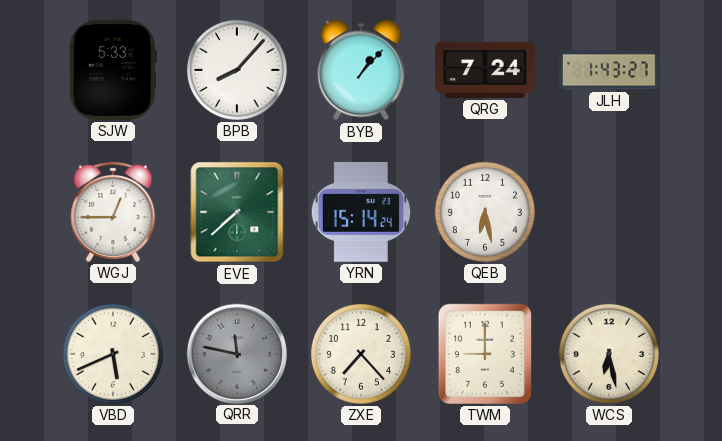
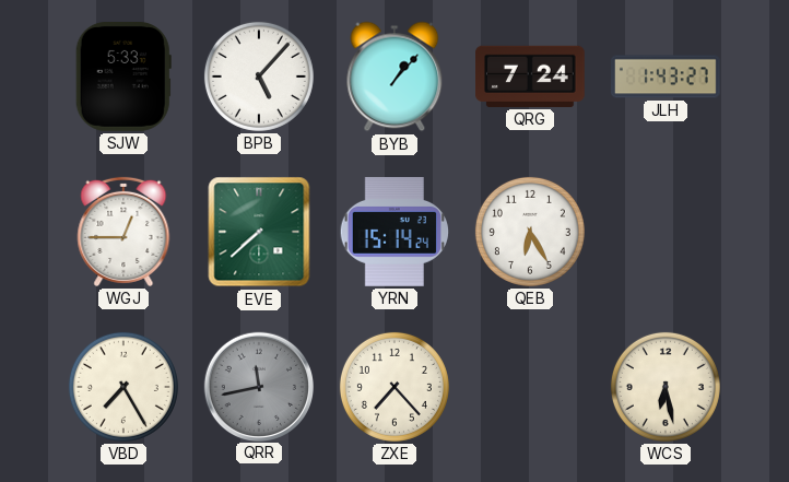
BPB: 8:07 -> 5:07 (259, 77)
QEB: 6:28 -> 6:25 (530, 232)
VBD: 5:41 -> 7:25 (123, 387)
QRR: 11:47 -> 11:43 (258, 386)
TWM: 9:00 -> none (485, 354)
